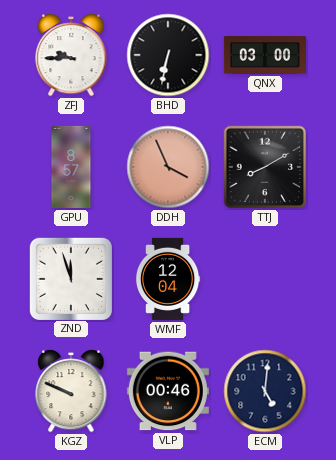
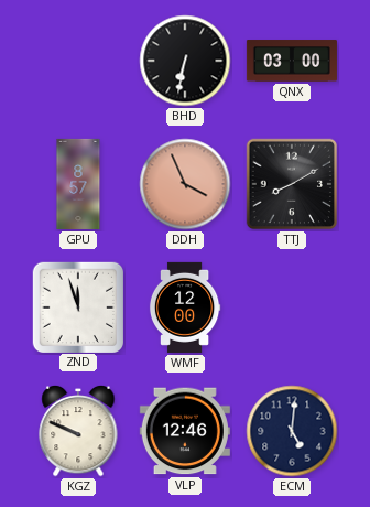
ZFJ: 9:45 -> none (71, 55)
WMF: 12:04 -> 12:00 (185, 308)
VLP: 00:46 -> 12:46 (185, 431)
